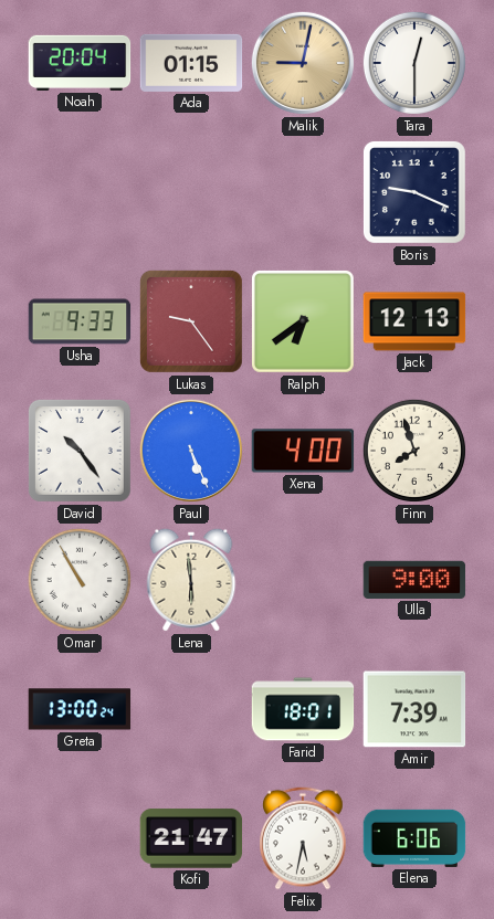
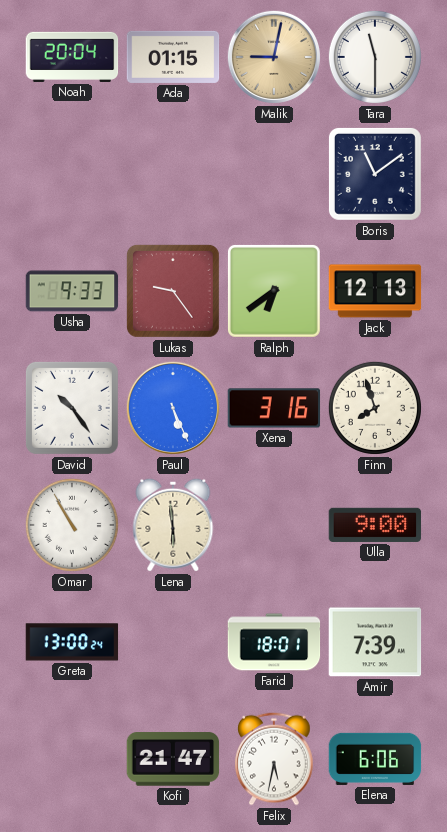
Tara: 12:30 -> 11:30 (375, 57)
Boris: 9:19 -> 11:09 (375, 174)
Xena: 4:00 -> 3:16 (274, 408)
